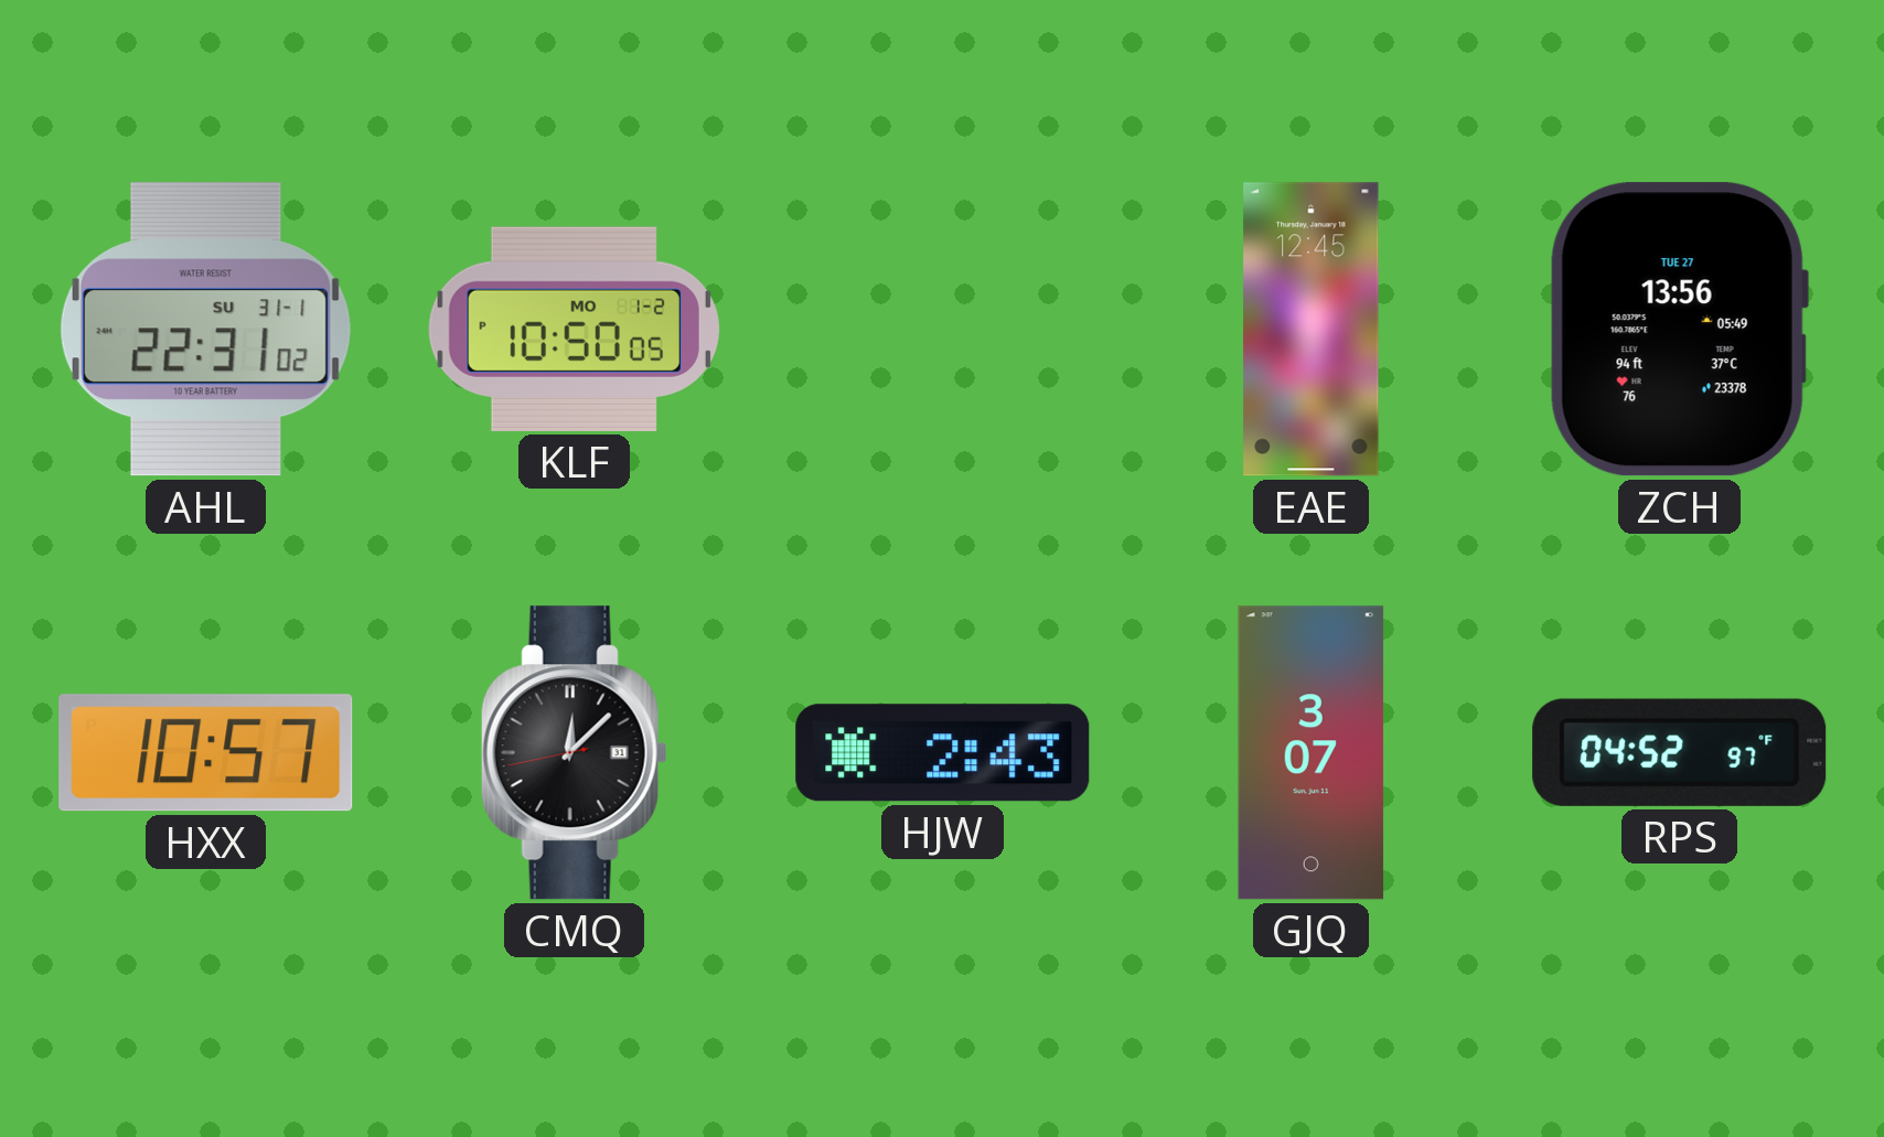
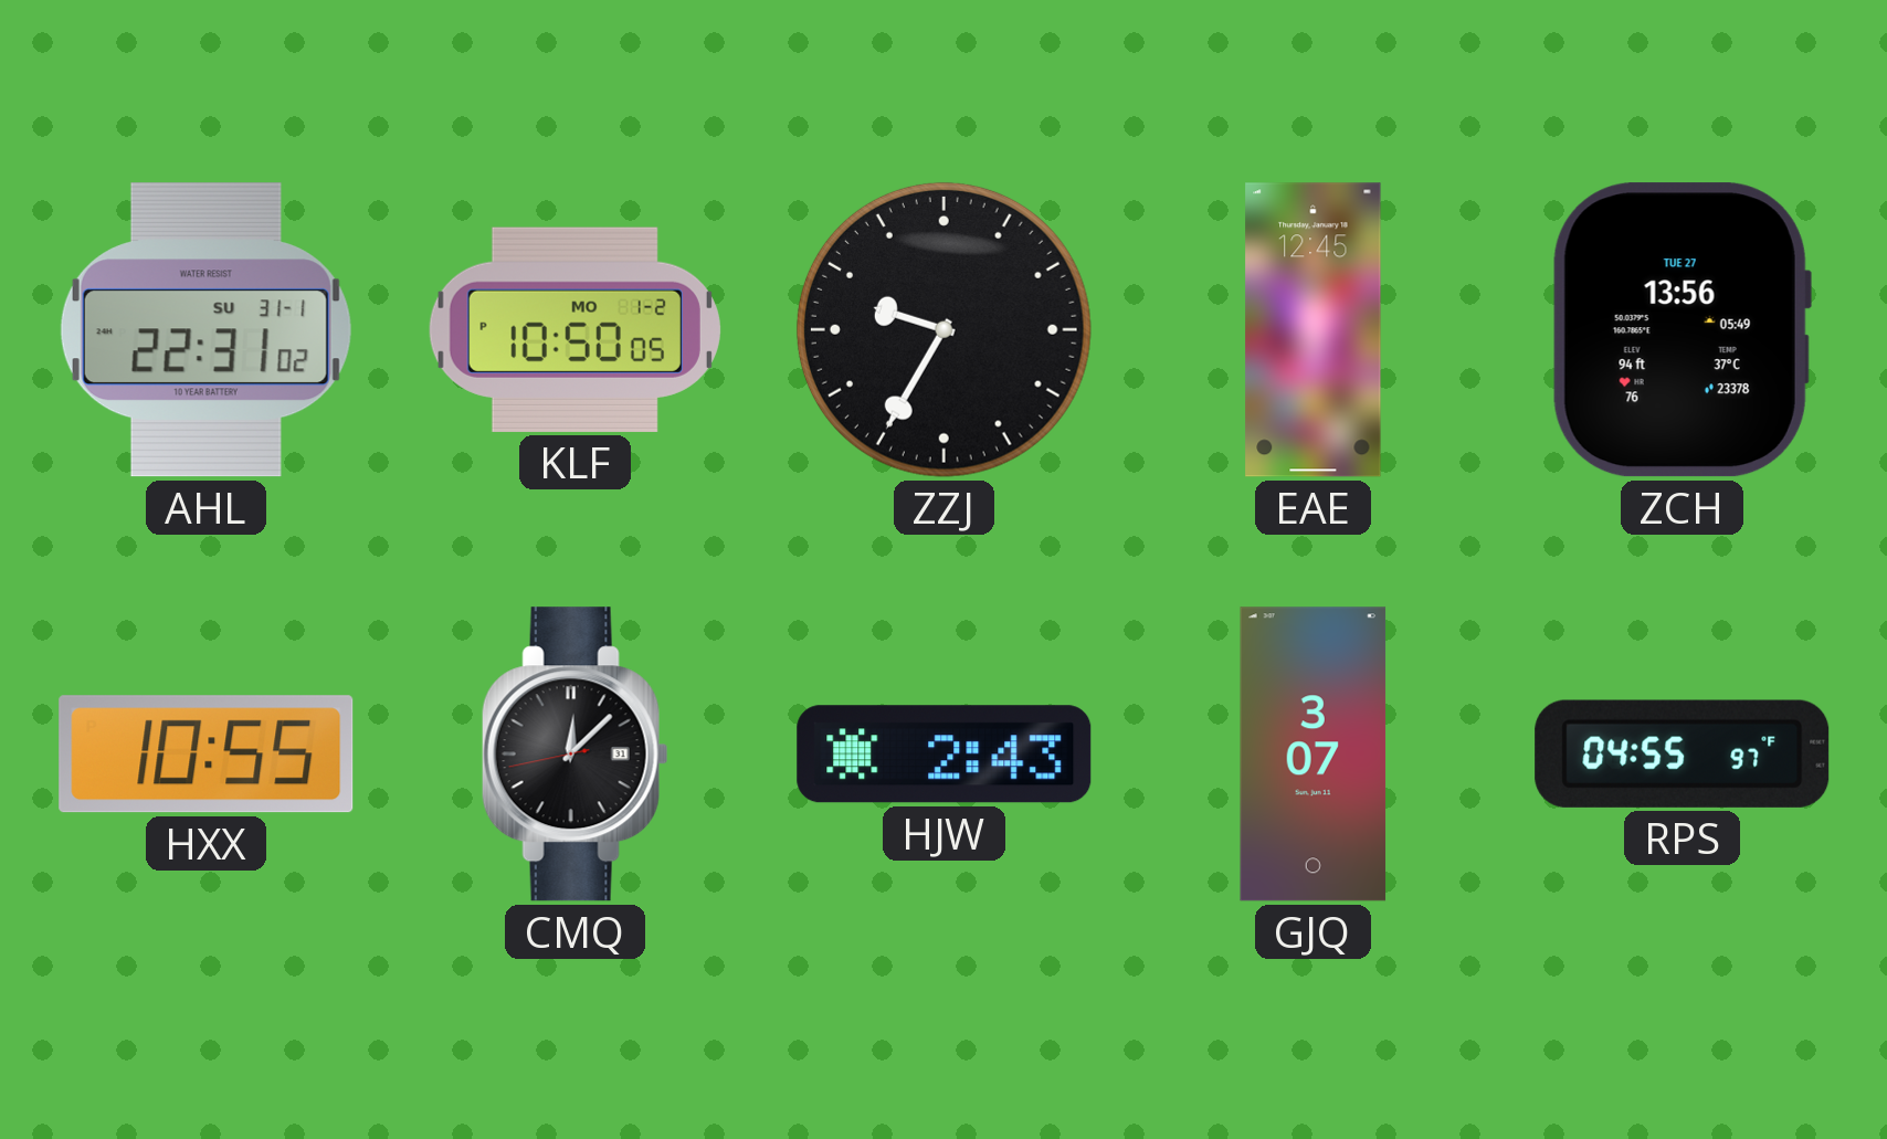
ZZJ: none -> 9:35 (943, 329)
HXX: 10:57 -> 10:55 (207, 755)
RPS: 04:52 -> 04:55 (1683, 753)
